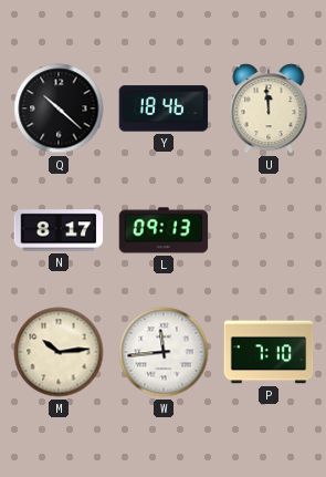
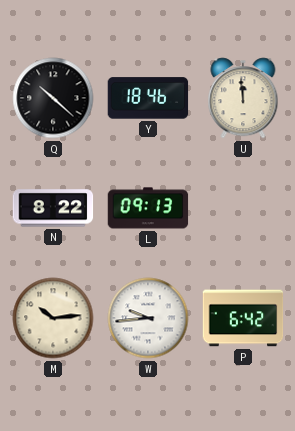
N: 8:17 -> 8:22 (53, 208)
W: 11:44 -> 9:44 (148, 318)
P: 7:10 -> 6:42 (243, 318)
